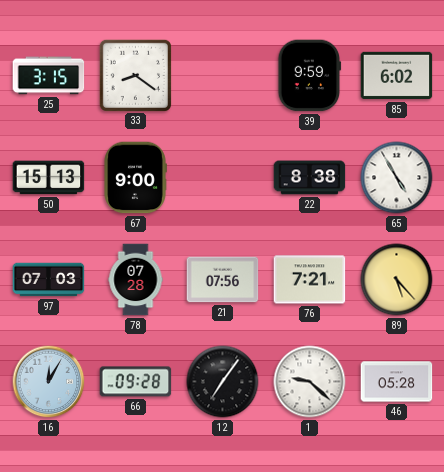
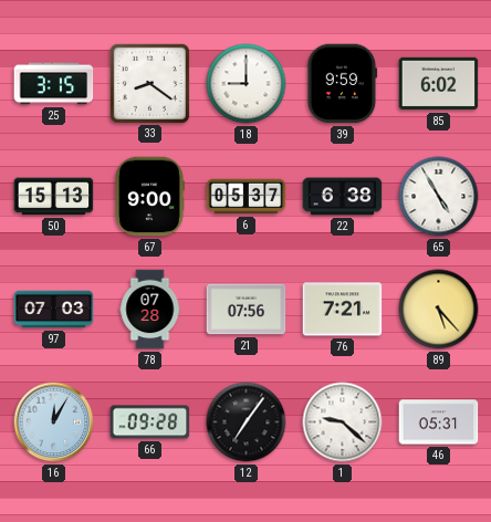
18: none -> 9:00 (247, 84)
6: none -> 05:37 (247, 197)
22: 8:38 -> 6:38 (343, 197)
46: 05:28 -> 05:31 (439, 422)
